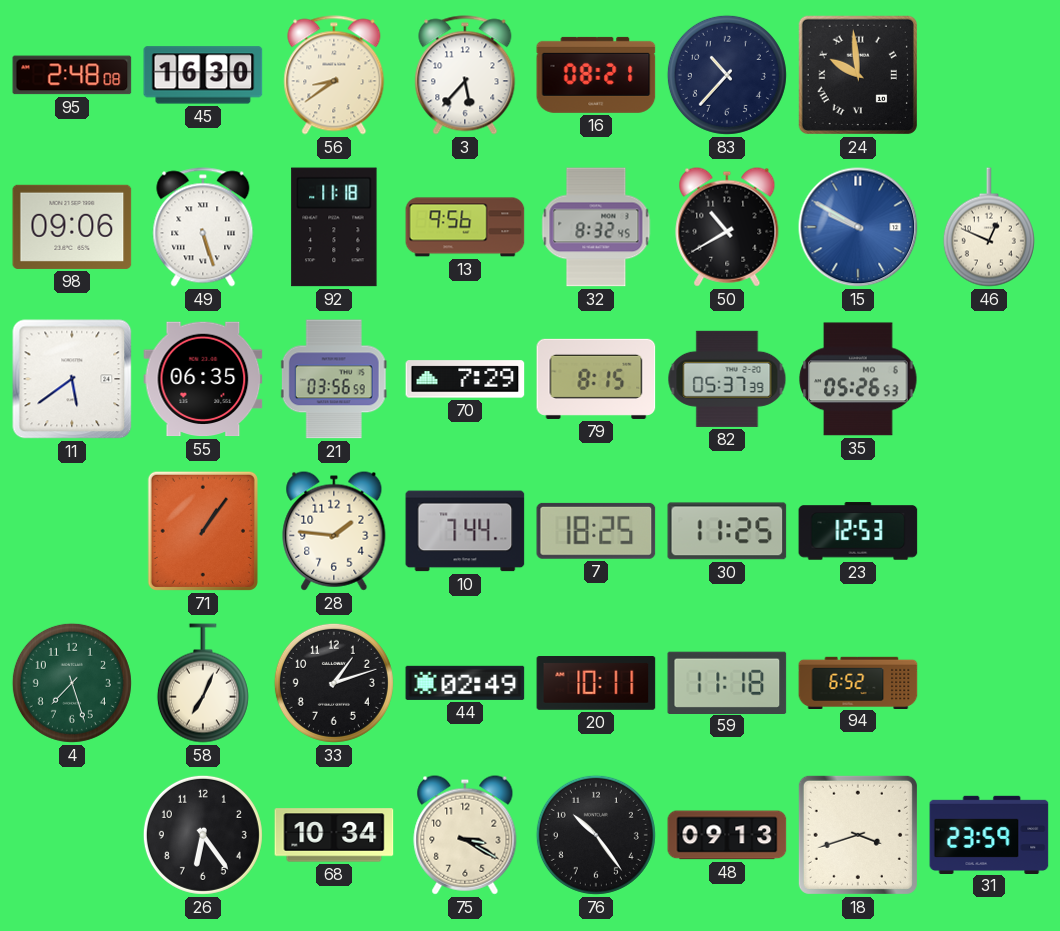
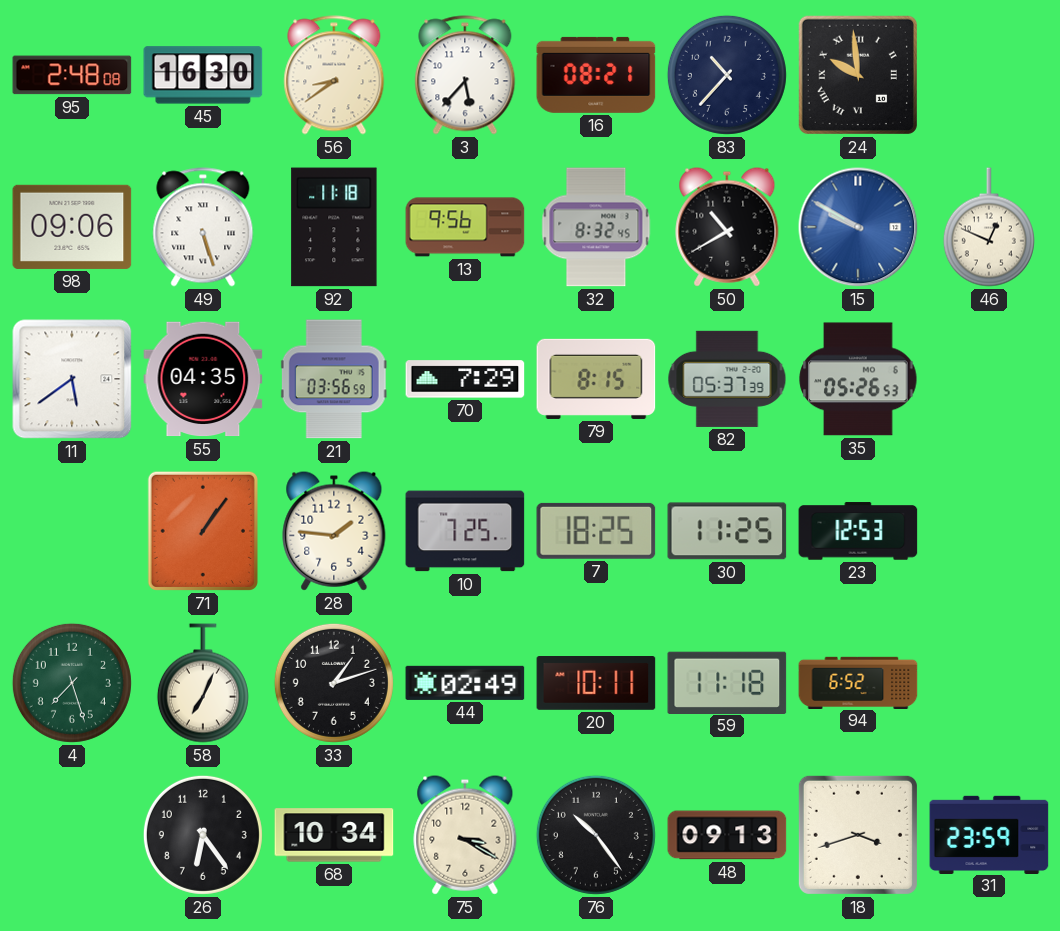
55: 06:35 -> 04:35 (203, 379)
10: 7:44 -> 7:25 (465, 531)
